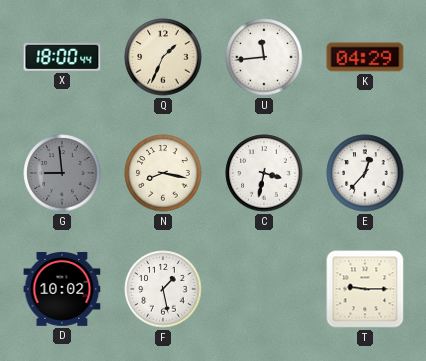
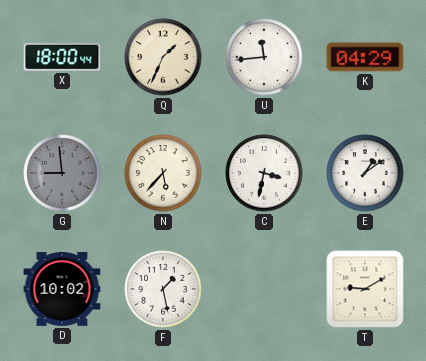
N: 8:17 -> 5:37 (163, 173)
E: 12:37 -> 1:09 (365, 173)
T: 9:15 -> 9:10 (365, 289)
